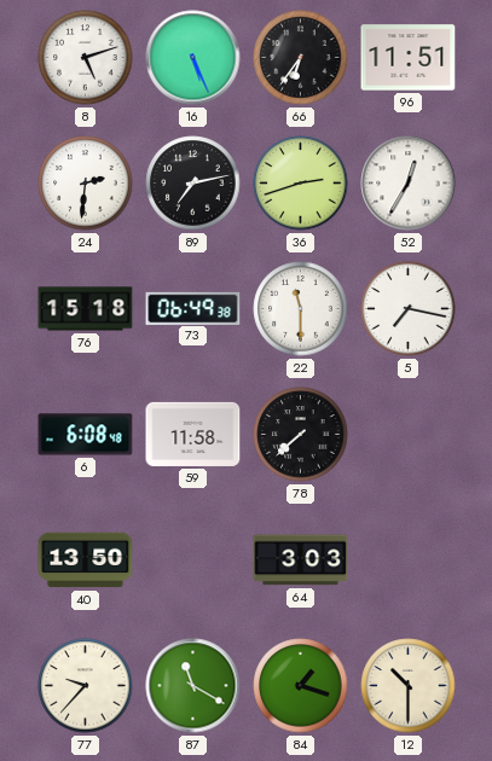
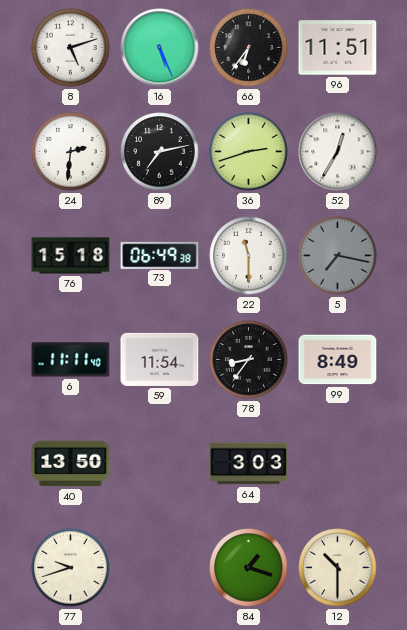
5 dial: white -> grey (338, 256)
6: 6:08 -> 11:11 (71, 360)
59: 11:58 -> 11:54 (160, 359)
78: 7:38 -> 8:36 (249, 360)
99: none -> 8:49 (338, 360)
77: 9:37 -> 9:42 (71, 568)
87: 11:20 -> none (193, 686)
